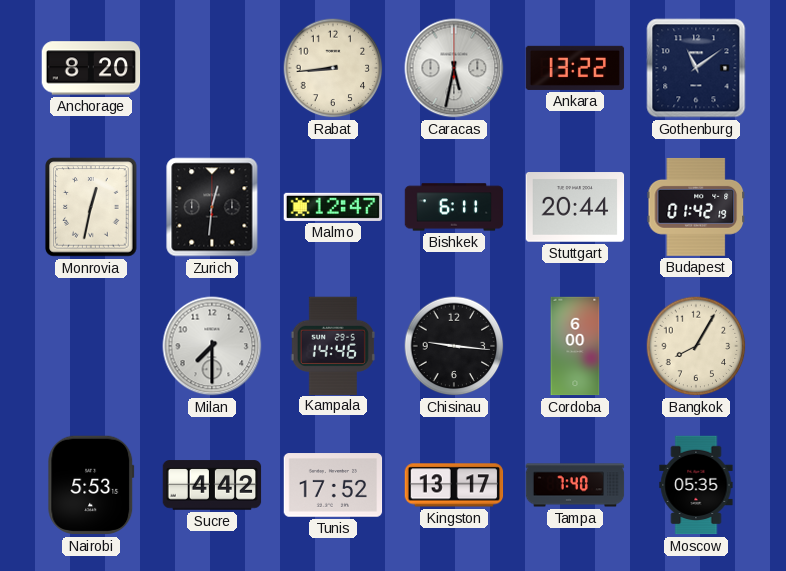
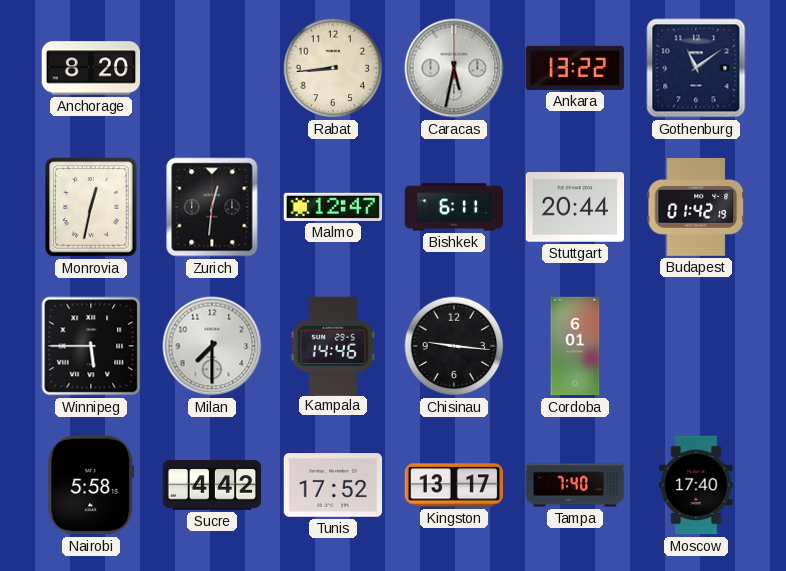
Winnipeg: none -> 5:45 (91, 346)
Cordoba: 6:00 -> 6:01 (575, 346)
Bangkok: 8:05 -> none (696, 346)
Nairobi: 5:53 -> 5:58 (91, 485)
Moscow: 05:35 -> 17:40 (696, 485)
